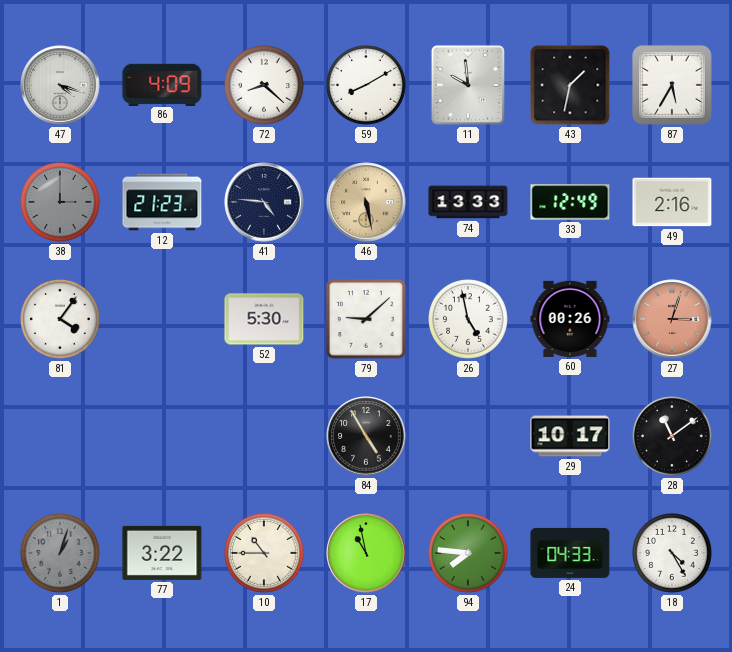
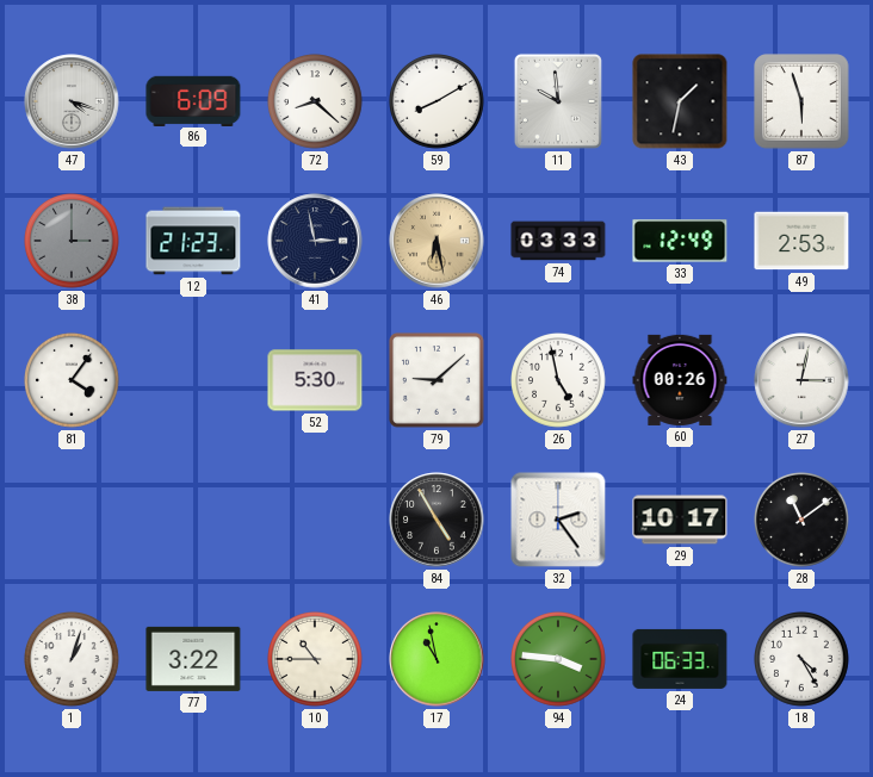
86: 4:09 -> 6:09 (193, 100)
87: 5:35 -> 5:57 (801, 101)
41: 4:46 -> 2:58 (315, 241)
46: 5:28 -> 6:28 (436, 241)
74: 13:33 -> 03:33 (558, 241)
49: 2:16 -> 2:53 (801, 241)
27: 3:03 -> 3:02 (801, 380)
27 dial: salmon -> white (801, 380)
32: none -> 2:24 (558, 520)
1 dial: grey -> white (73, 660)
94: 7:46 -> 3:46 (559, 660)
24: 04:33 -> 06:33 (680, 659)
